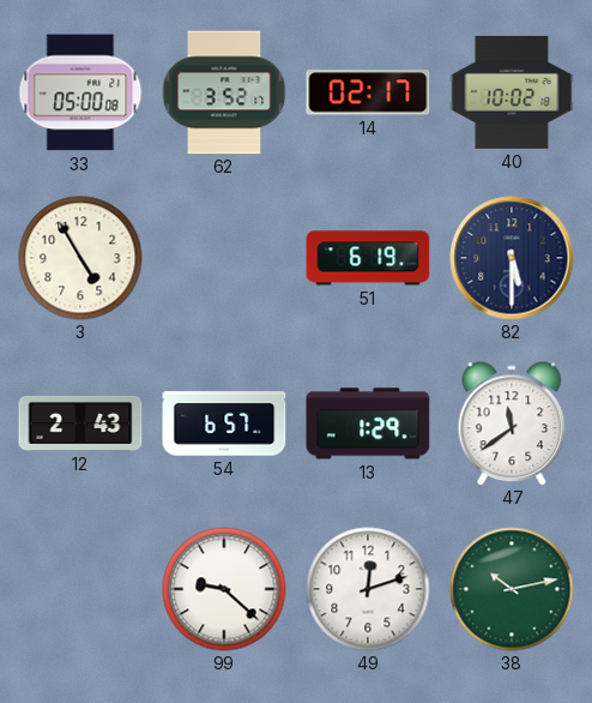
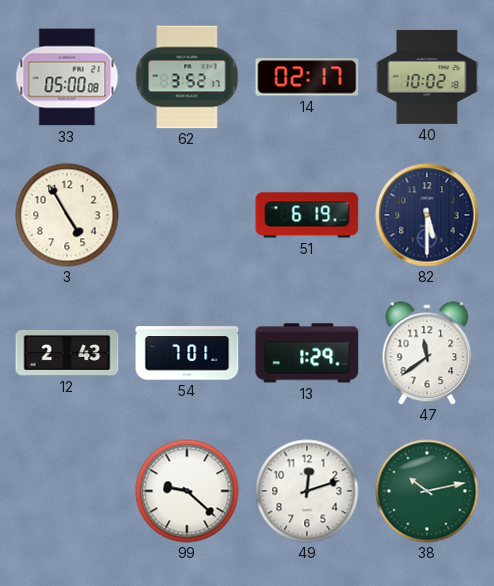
54: 6:57 -> 7:01 (187, 353)
